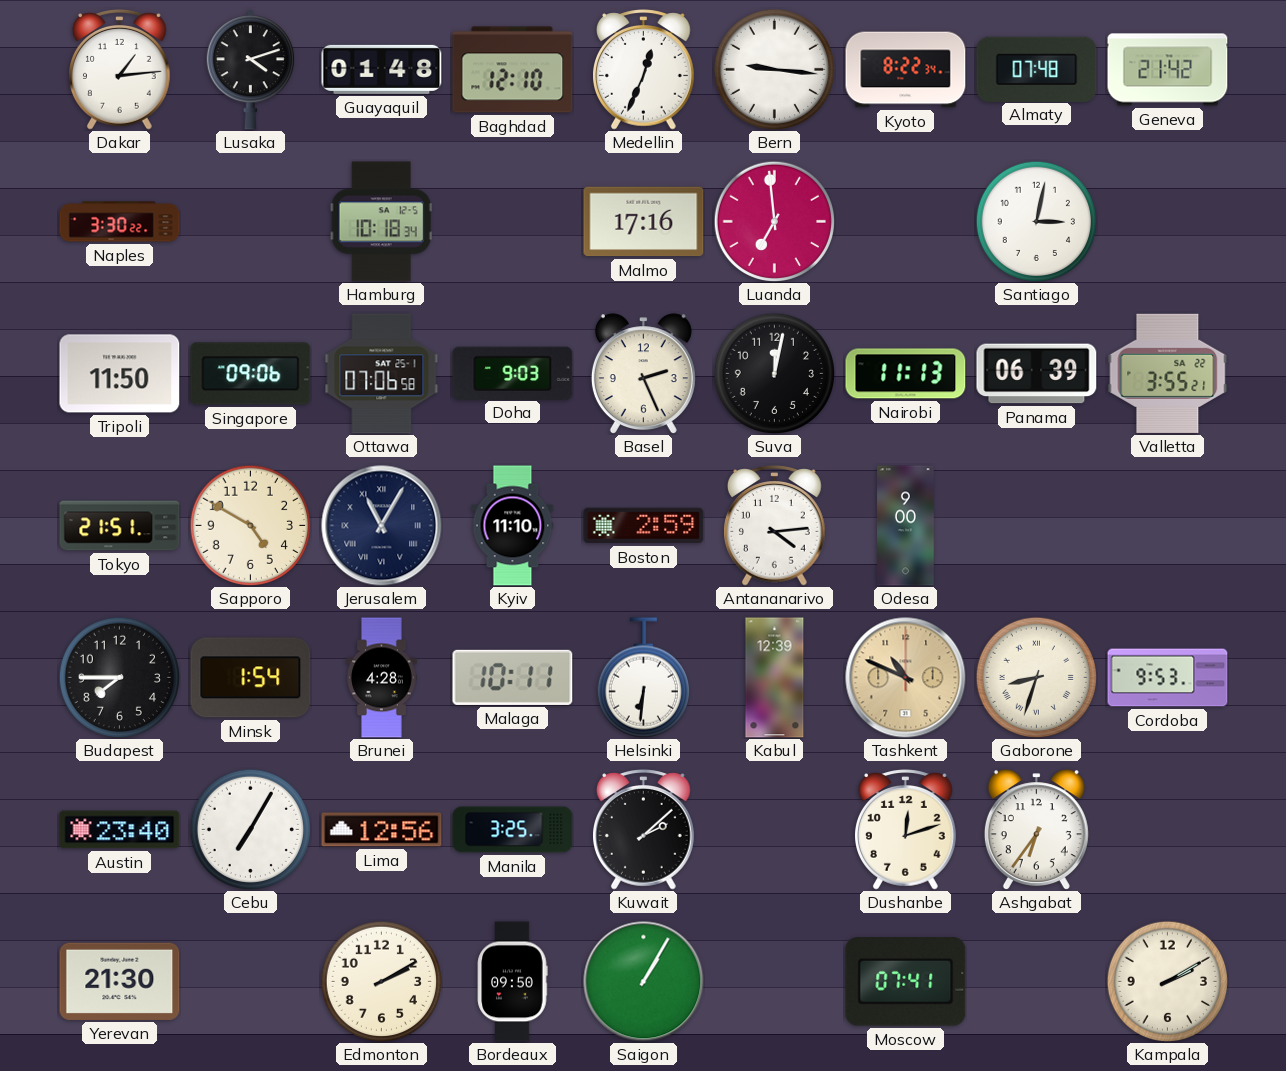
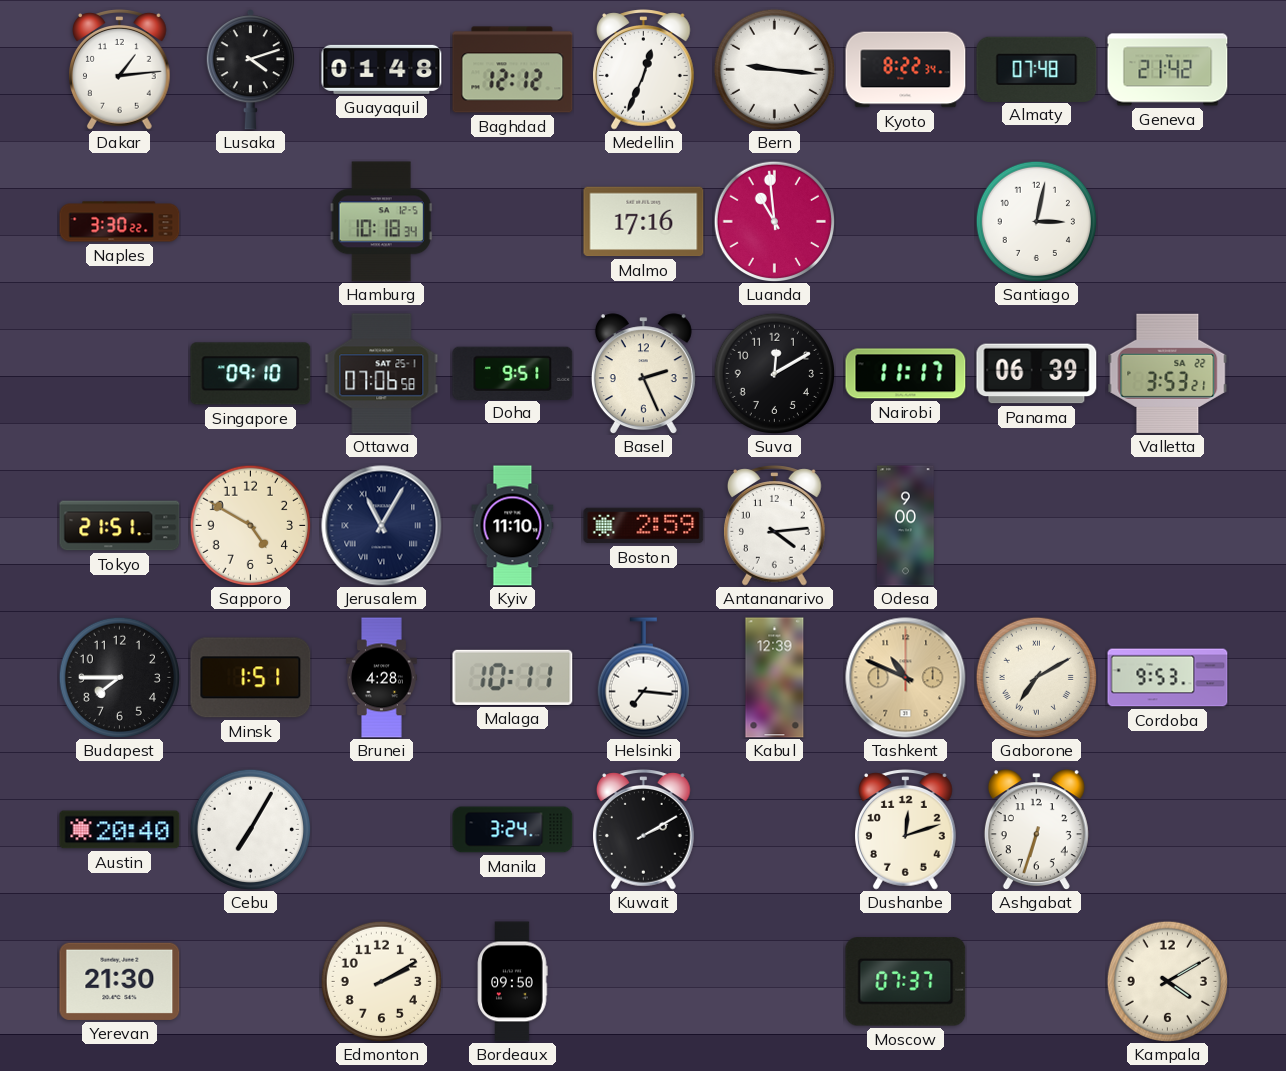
Baghdad: 12:10 -> 12:12 (513, 70)
Luanda: 6:59 -> 10:59 (774, 221)
Tripoli: 11:50 -> none (120, 374)
Singapore: 09:06 -> 09:10 (251, 374)
Doha: 9:03 -> 9:51 (513, 373)
Suva: 12:02 -> 12:10 (774, 373)
Nairobi: 11:13 -> 11:17 (906, 374)
Valletta: 3:55 -> 3:53 (1168, 373)
Minsk: 1:54 -> 1:51 (251, 678)
Helsinki: 6:31 -> 7:16 (643, 678)
Gaborone: 8:33 -> 7:10 (1036, 677)
Austin: 23:40 -> 20:40 (120, 830)
Lima: 12:56 -> none (382, 830)
Manila: 3:25 -> 3:24 (513, 830)
Kuwait: 2:08 -> 2:10 (644, 830)
Ashgabat: 6:36 -> 6:33 (1036, 830)
Saigon: 1:05 -> none (644, 982)
Moscow: 07:41 -> 07:37 (906, 982)
Kampala: 2:10 -> 4:10 (1167, 981)
